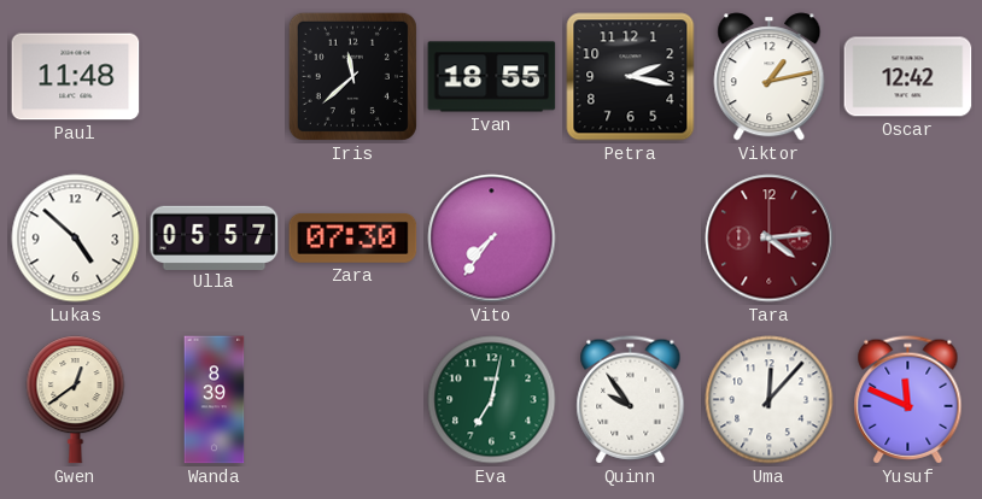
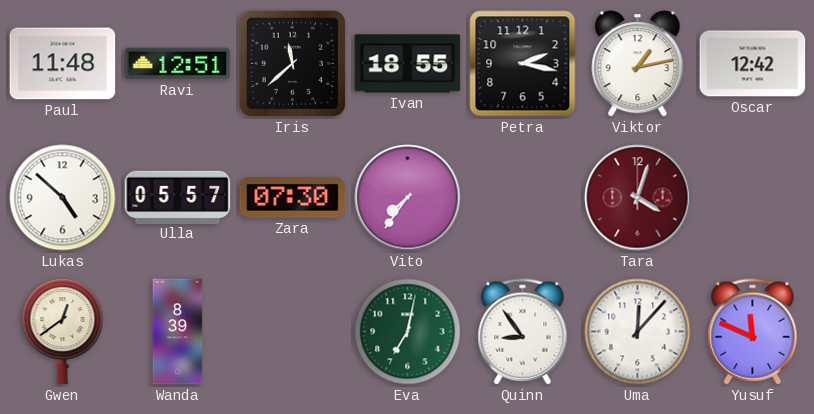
Ravi: none -> 12:51 (178, 64)
Tara: 4:14 -> 4:03 (638, 198)
Quinn: 9:54 -> 8:54 (523, 332)
